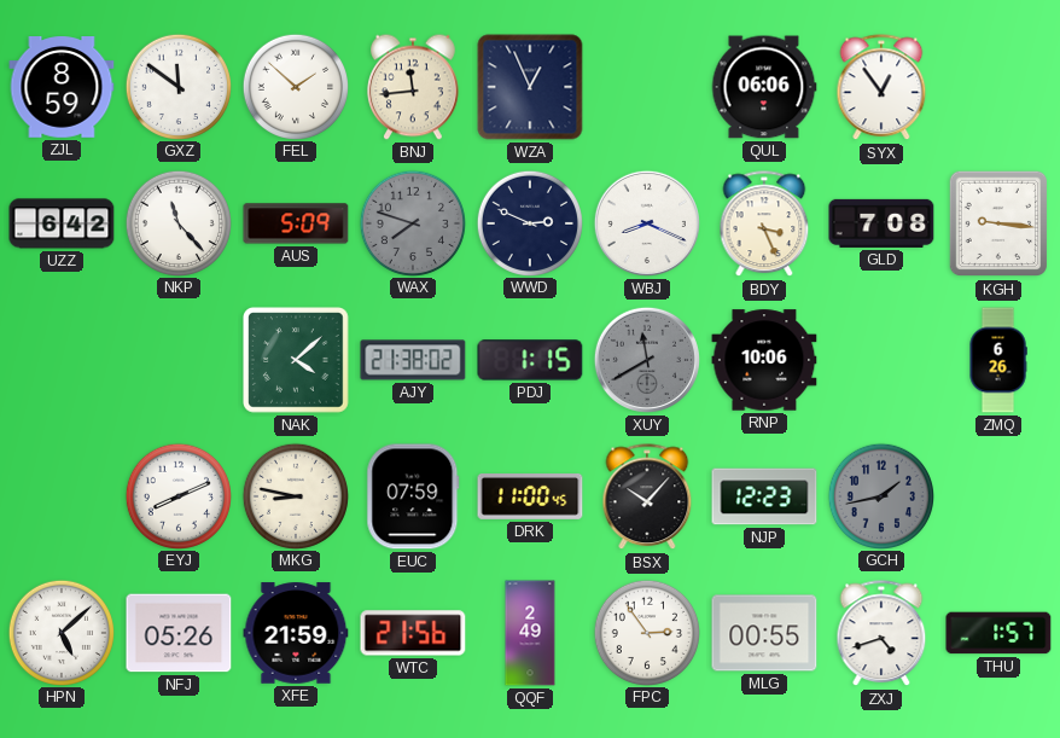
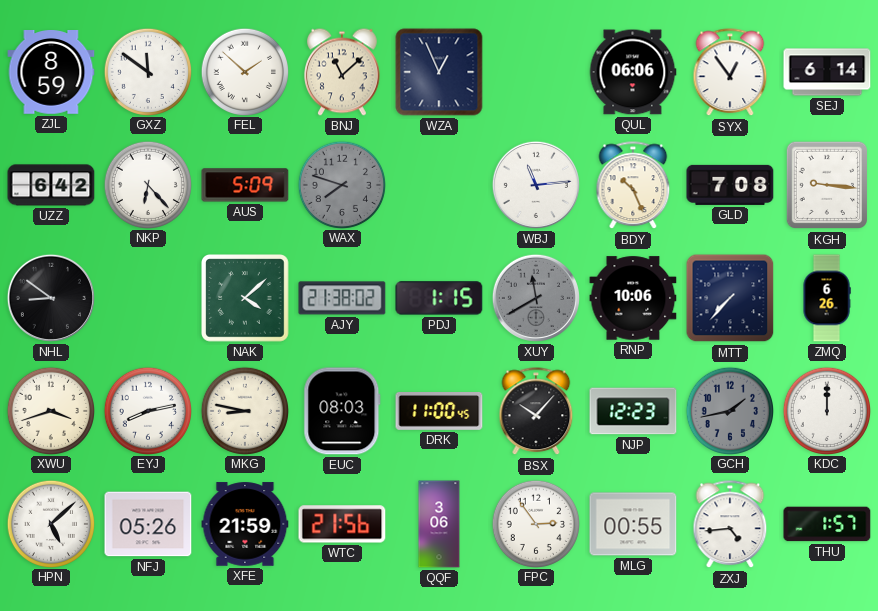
BNJ: 11:44 -> 11:08 (343, 72)
SEJ: none -> 6:14 (827, 72)
NKP: 11:23 -> 6:23 (147, 184)
WWD: 2:49 -> none (529, 222)
WBJ: 8:19 -> 11:14 (536, 185)
BDY: 3:26 -> 10:26 (633, 186)
NHL: none -> 8:51 (51, 298)
MTT: none -> 7:37 (730, 298)
XWU: none -> 3:42 (50, 410)
EYJ: 8:11 -> 8:13 (147, 410)
EUC: 07:59 -> 08:03 (342, 411)
KDC: none -> 12:00 (826, 410)
QQF: 2:49 -> 3:06 (439, 524)
ZXJ: 4:42 -> 4:44 (730, 525)
